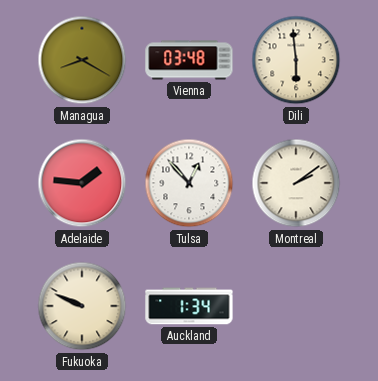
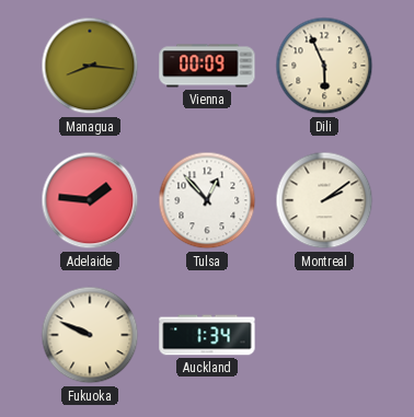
Managua: 8:20 -> 8:16 (90, 66)
Vienna: 03:48 -> 00:09 (207, 66)
Dili: 5:59 -> 5:56 (324, 66)
